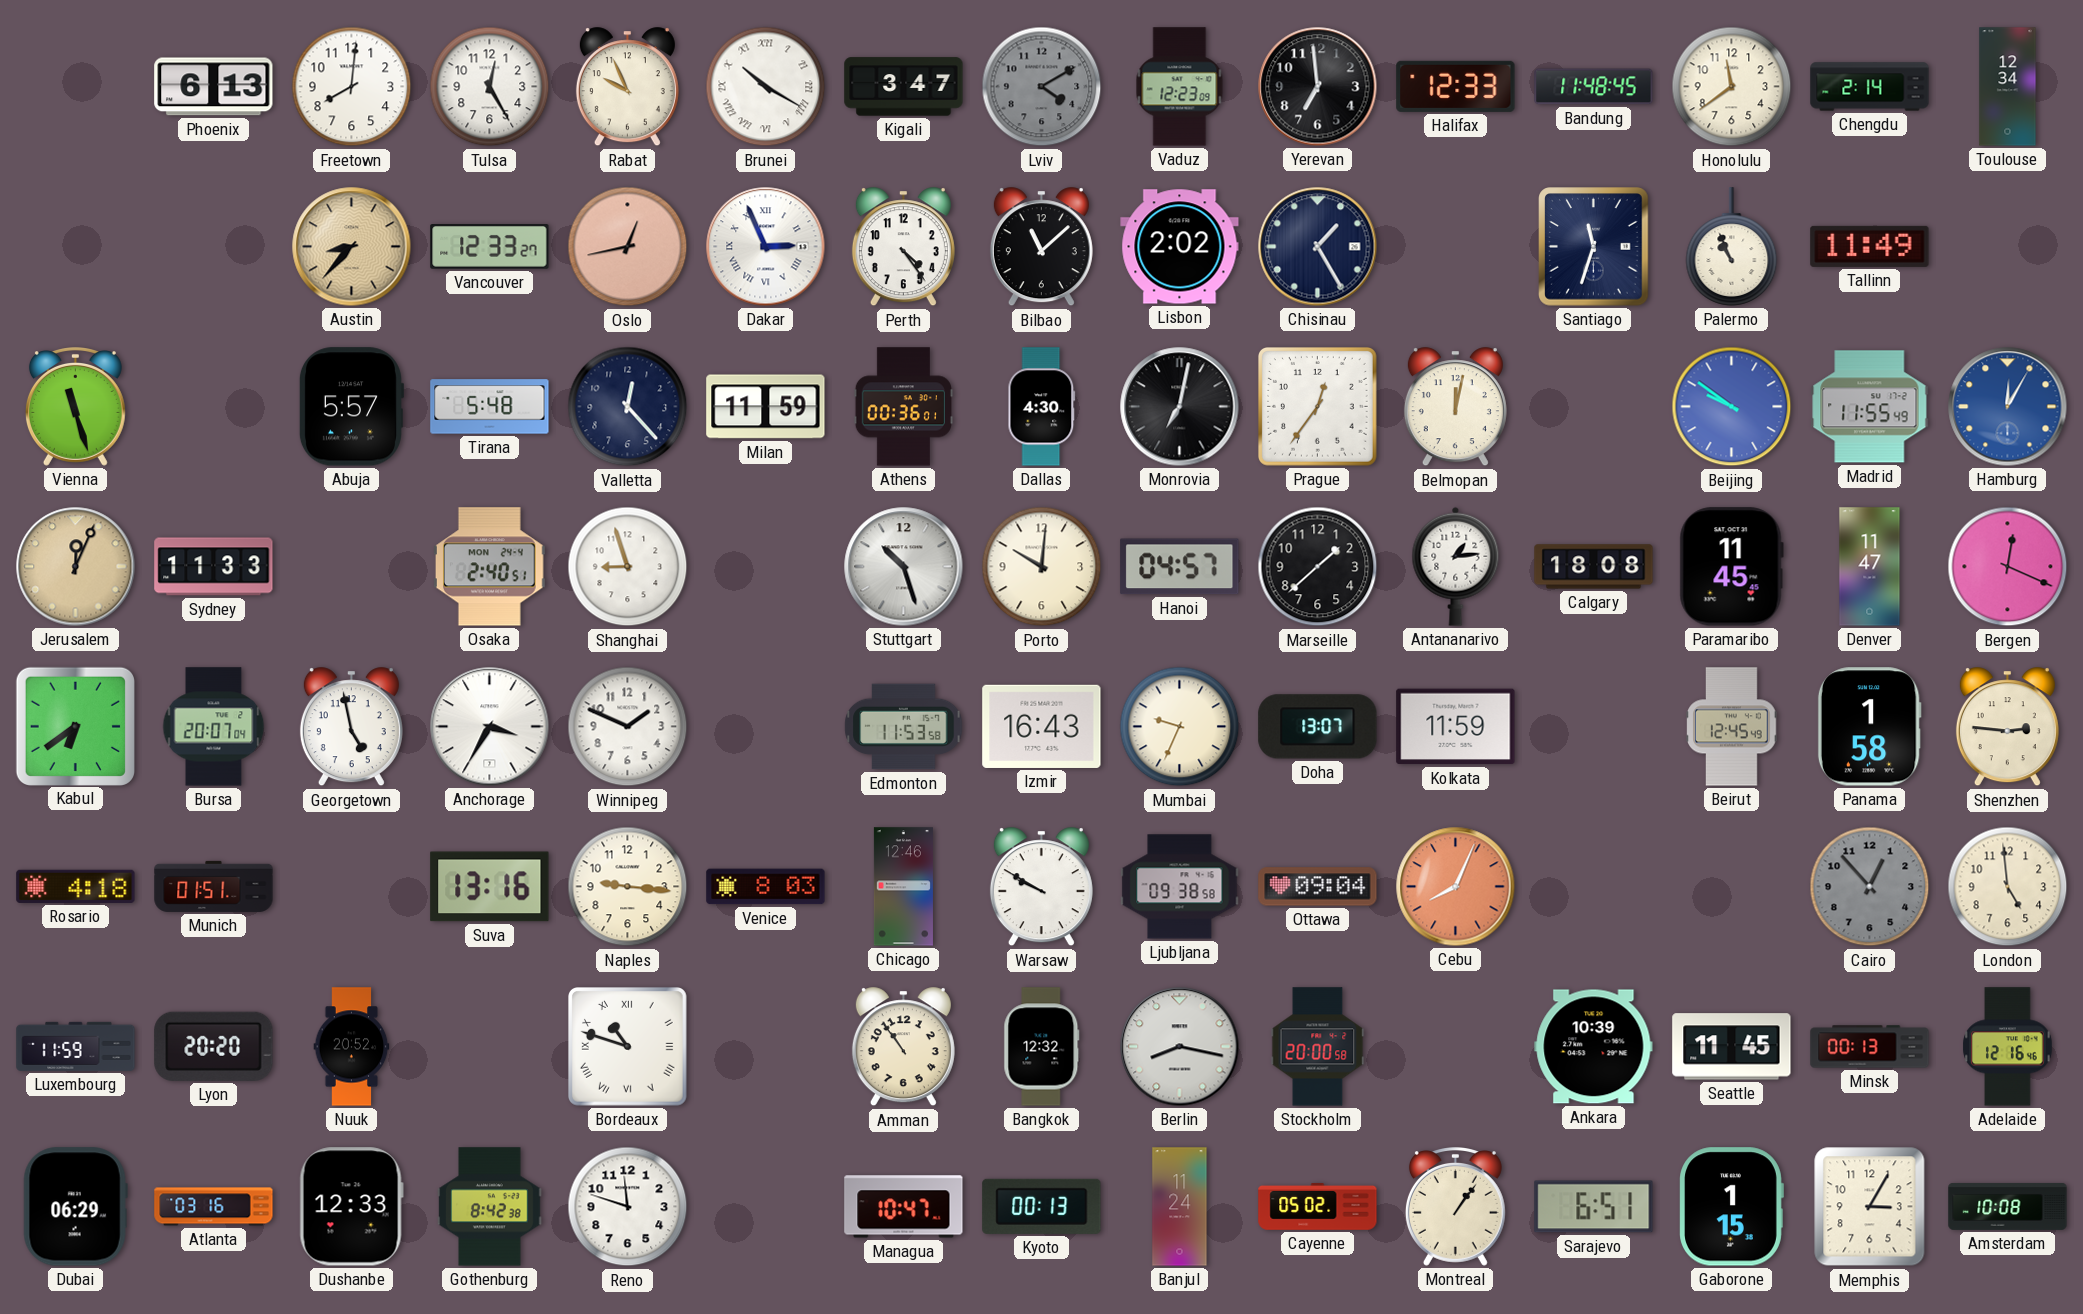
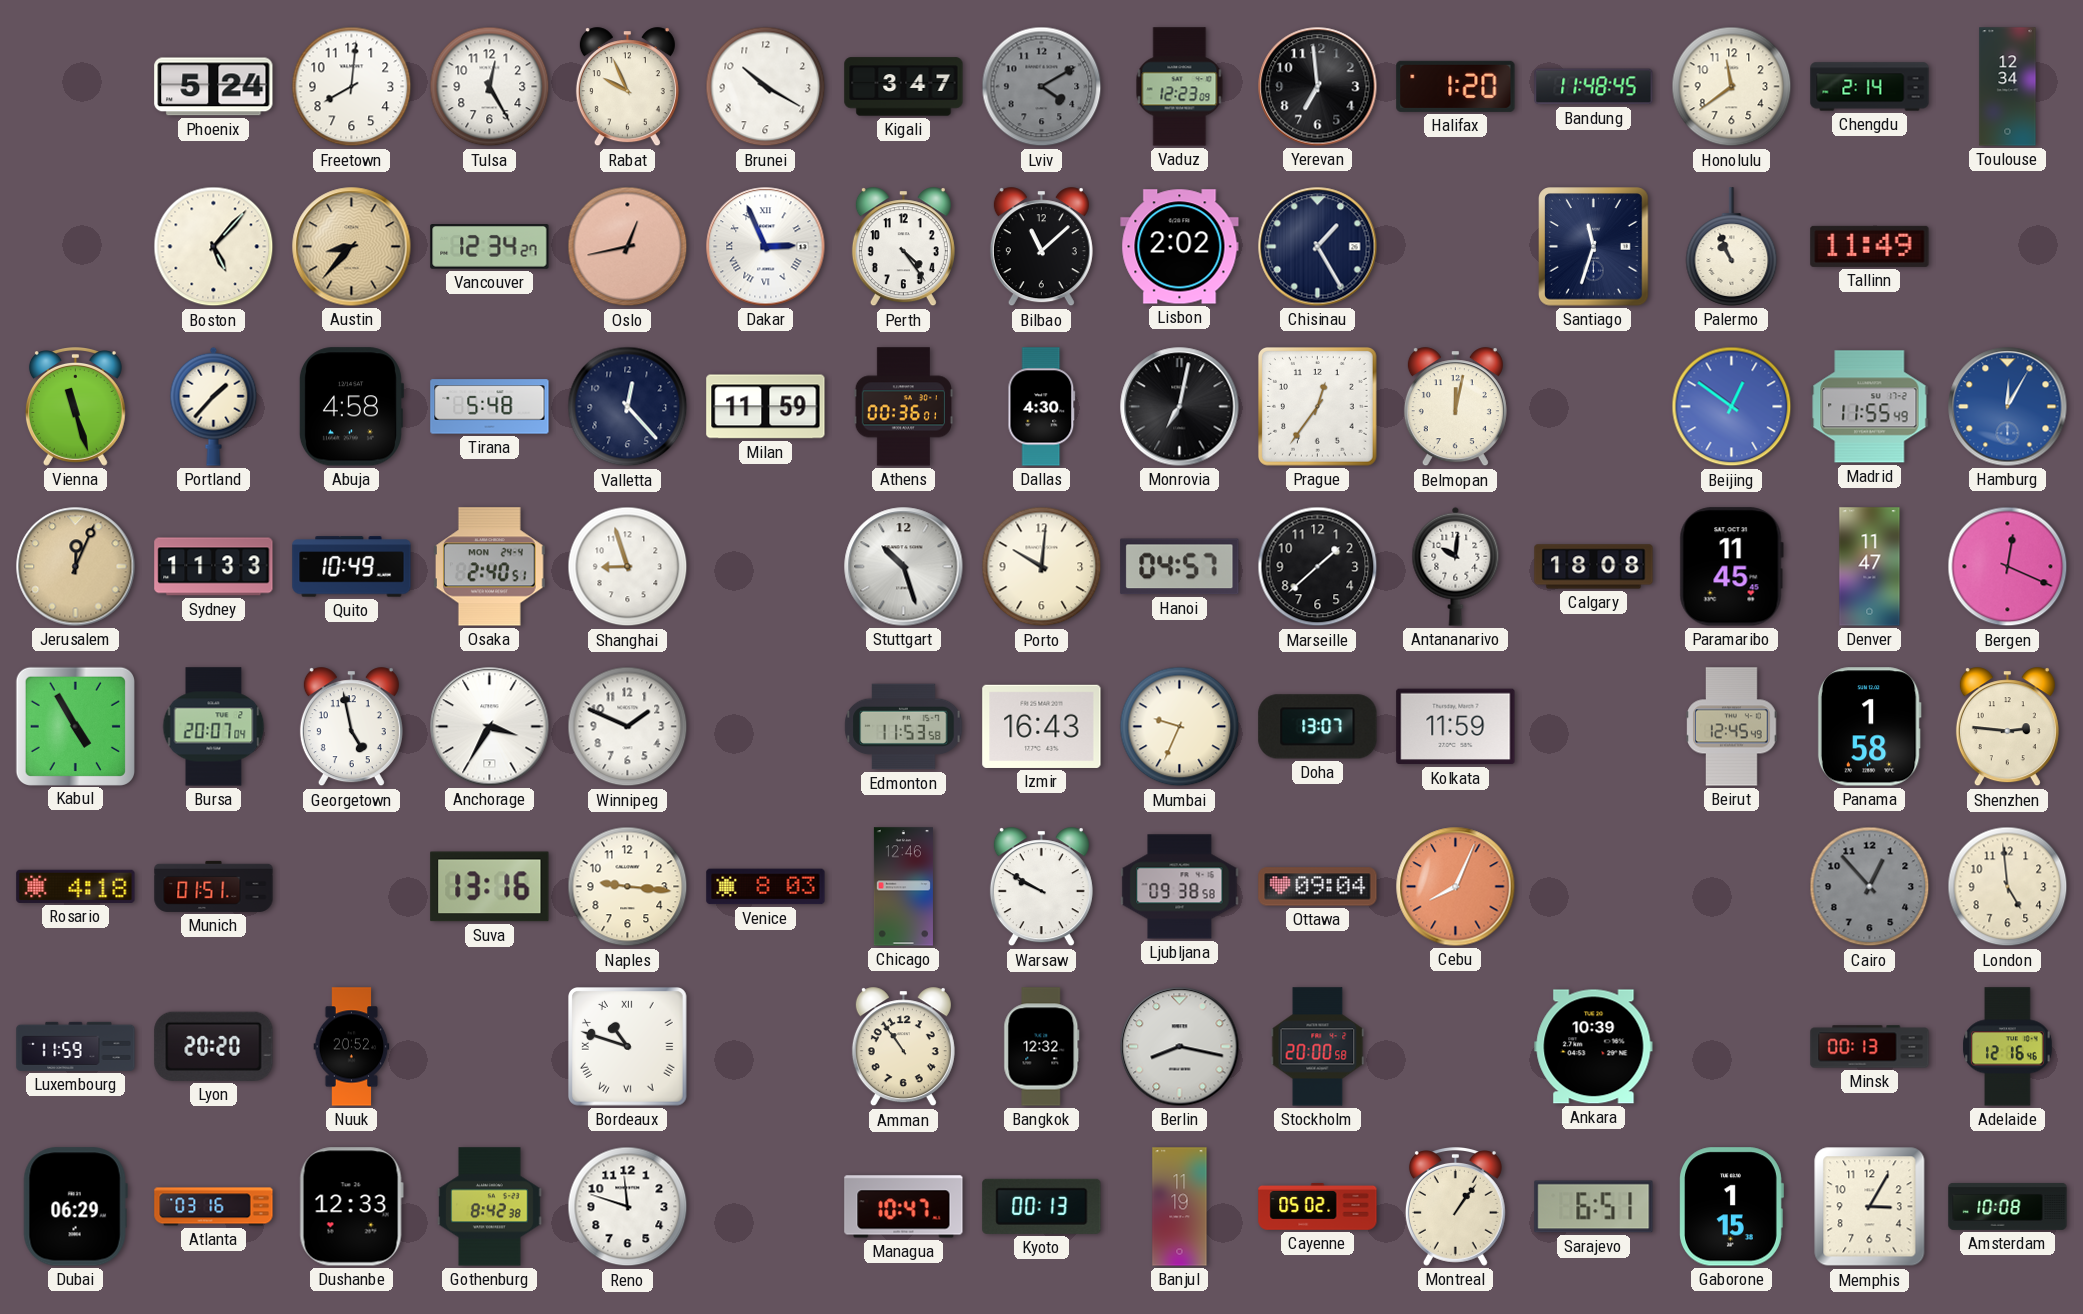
Phoenix: 6:13 -> 5:24 (214, 87)
Brunei numerals: Roman -> Arabic (766, 87)
Halifax: 12:33 -> 1:20 (1456, 86)
Boston: none -> 5:07 (214, 247)
Vancouver: 12:33 -> 12:34 (490, 247)
Portland: none -> 1:37 (214, 406)
Abuja: 5:57 -> 4:58 (351, 407)
Beijing: 9:51 -> 12:51 (1732, 407)
Quito: none -> 10:49 (352, 567)
Antananarivo: 1:14 -> 10:01 (1456, 566)
Kabul: 6:39 -> 4:55 (75, 726)
Seattle: 11:45 -> none (1732, 1047)
Banjul: 11:24 -> 11:19 (1180, 1207)
